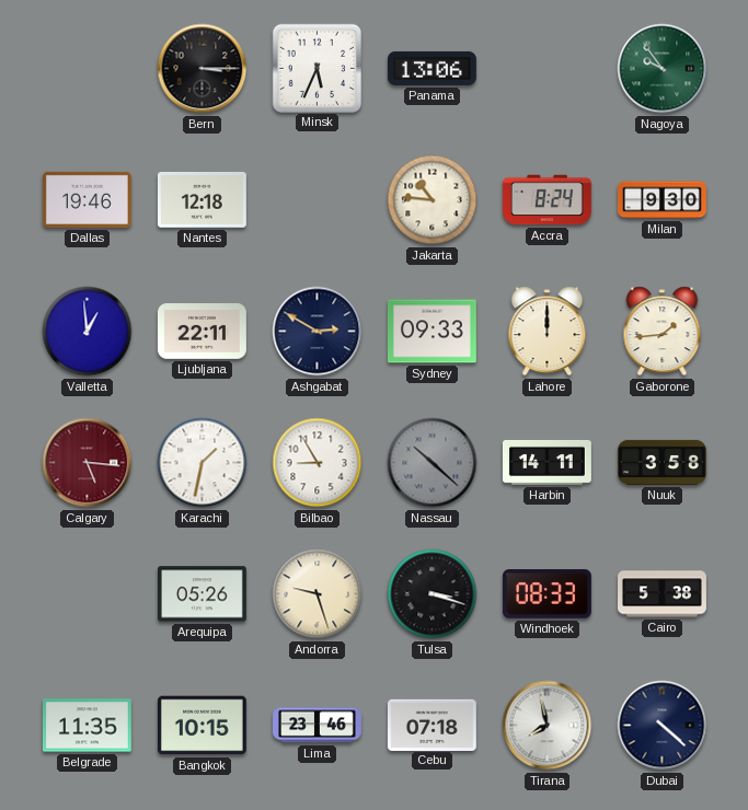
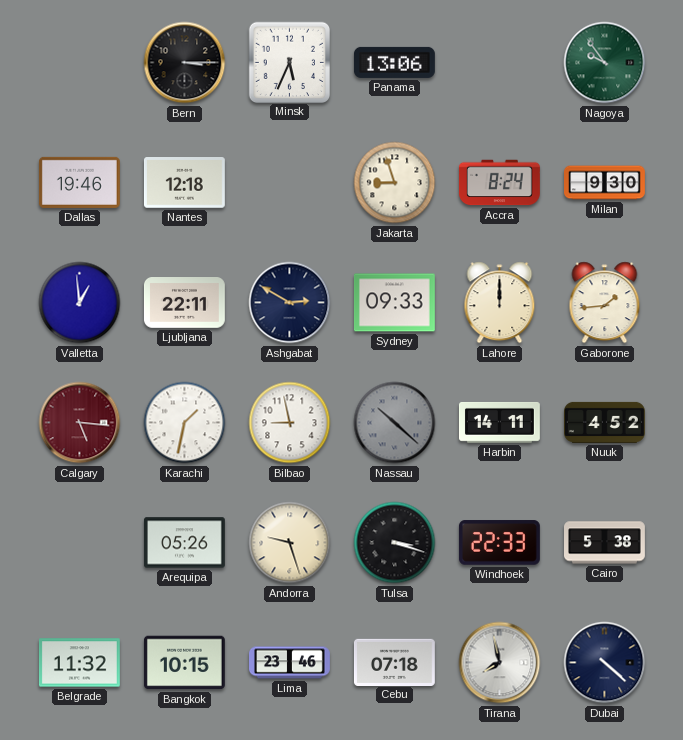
Jakarta: 10:46 -> 8:57 (395, 183)
Bilbao: 8:55 -> 8:58 (290, 423)
Nuuk: 3:58 -> 4:52 (605, 422)
Windhoek: 08:33 -> 22:33 (499, 543)
Belgrade: 11:35 -> 11:32 (79, 663)
